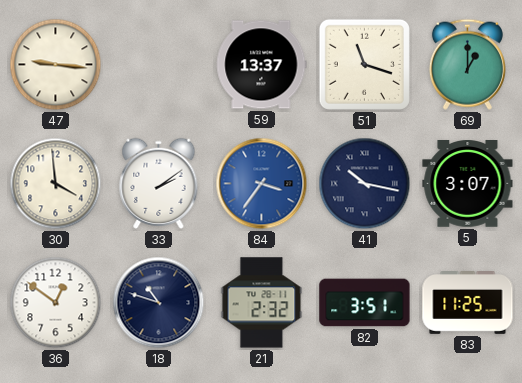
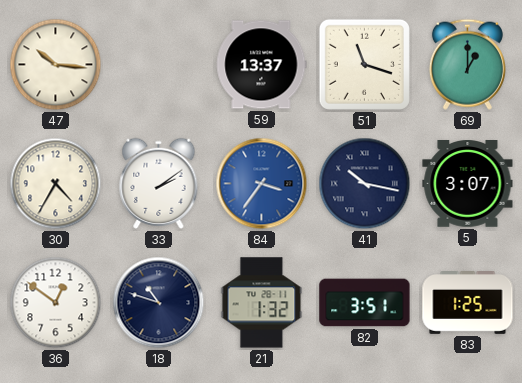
47: 9:16 -> 10:16 (56, 65)
30: 3:59 -> 4:35 (56, 184)
21: 2:32 -> 1:32 (262, 303)
83: 11:25 -> 1:25 (468, 303)
